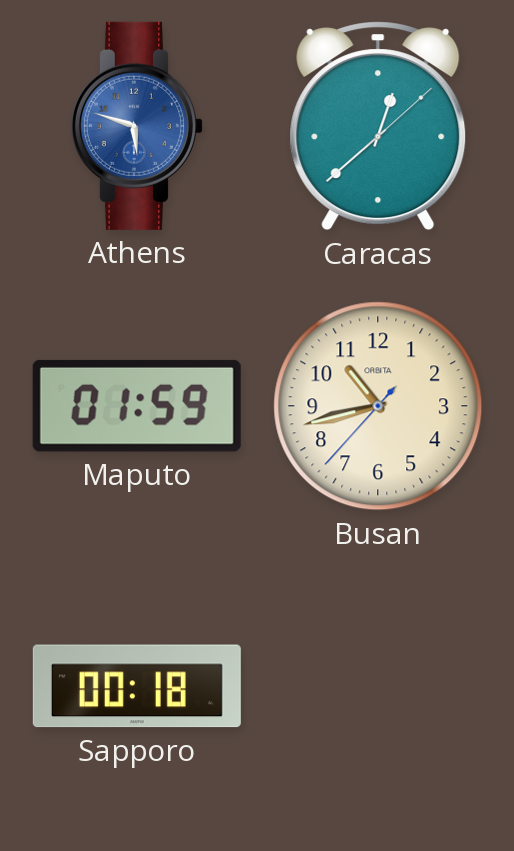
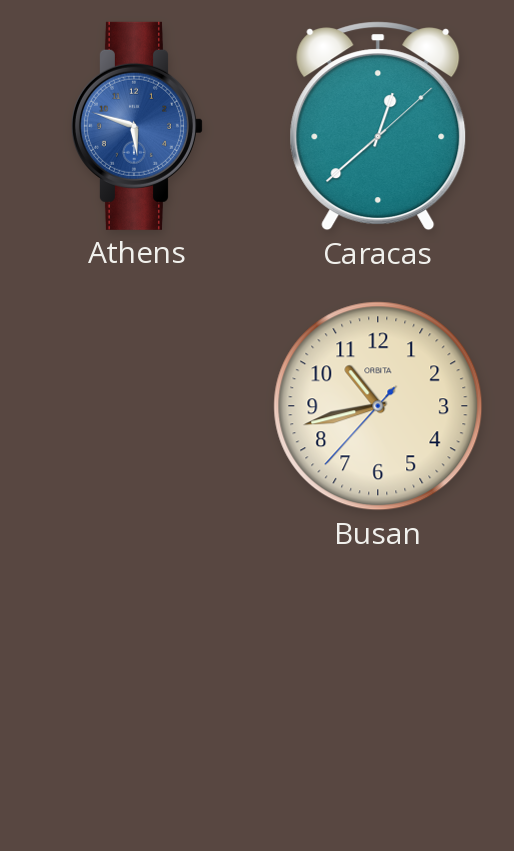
Maputo: 01:59 -> none (137, 406)
Sapporo: 00:18 -> none (137, 686)
